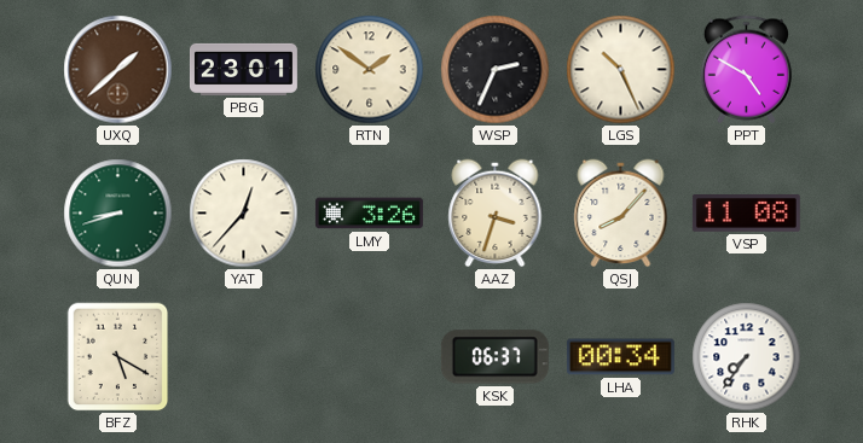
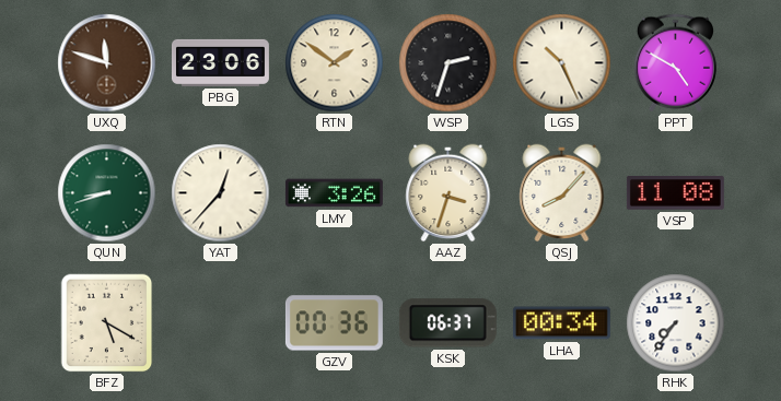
UXQ: 1:38 -> 11:48 (107, 63)
PBG: 23:01 -> 23:06 (220, 62)
WSP: 2:34 -> 2:33 (448, 63)
GZV: none -> 00:36 (334, 323)
